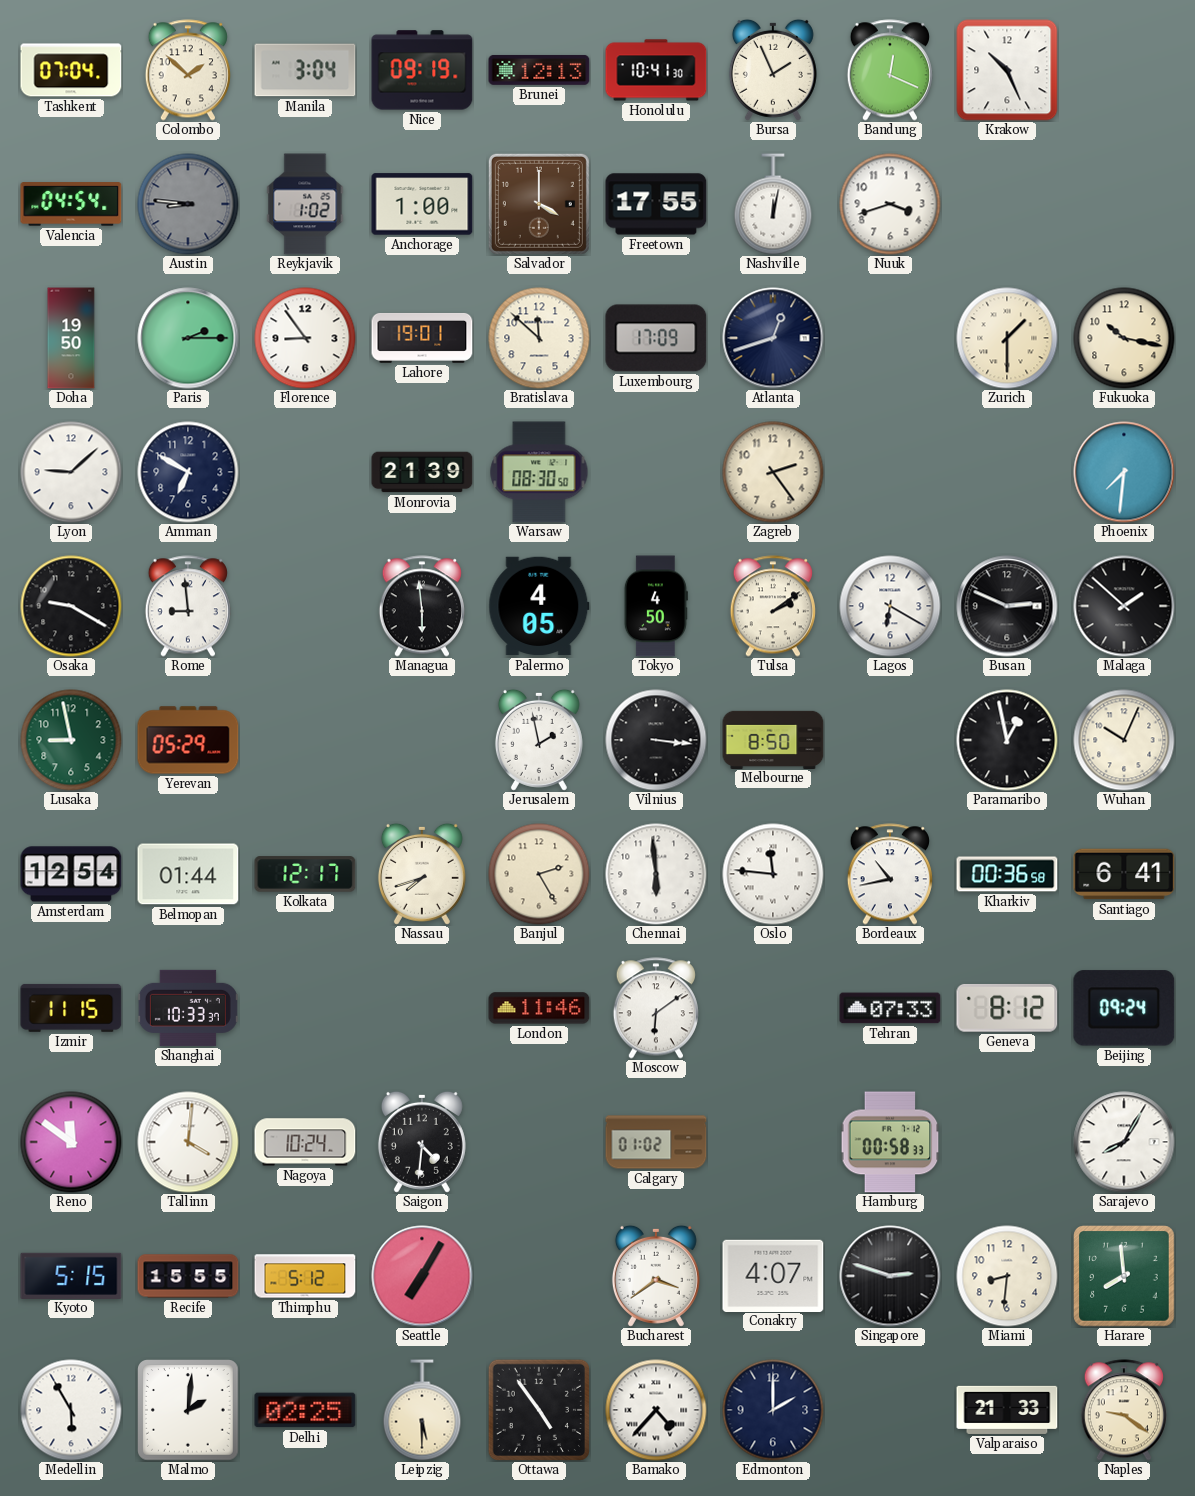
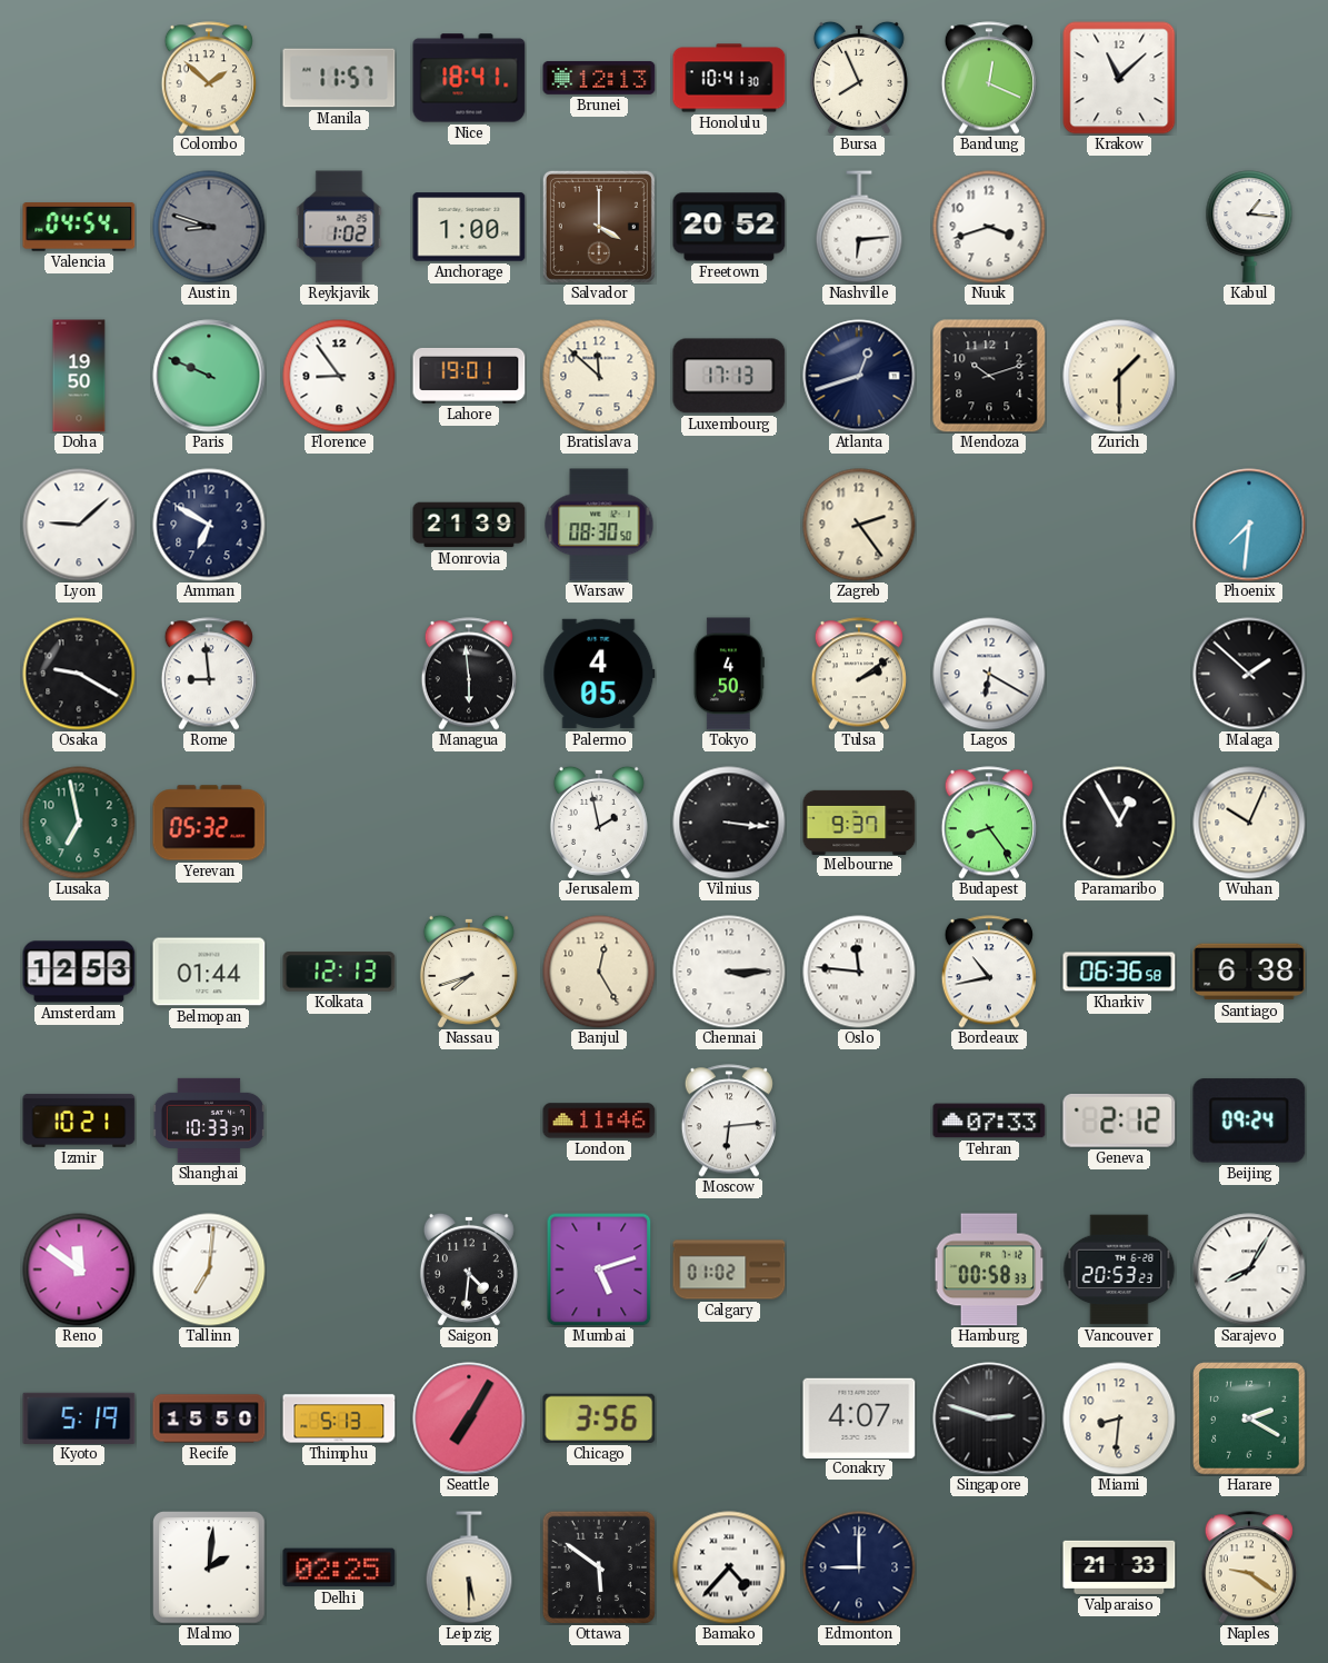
Tashkent: 07:04 -> none (71, 70)
Manila: 3:04 -> 11:57 (339, 78)
Nice: 09:19 -> 18:41 (469, 78)
Bursa: 1:56 -> 7:56 (859, 78)
Krakow: 10:26 -> 11:08 (1119, 78)
Austin: 8:46 -> 8:48 (209, 227)
Freetown: 17:55 -> 20:52 (729, 227)
Nashville: 12:02 -> 6:14 (859, 227)
Kabul: none -> 1:16 (1249, 227)
Paris: 2:15 -> 9:49 (209, 376)
Luxembourg: 17:09 -> 17:13 (729, 376)
Mendoza: none -> 10:12 (989, 376)
Fukuoka: 10:17 -> none (1124, 338)
Busan: 2:49 -> none (1007, 606)
Lusaka: 8:58 -> 6:58 (79, 823)
Yerevan: 05:29 -> 05:32 (209, 823)
Melbourne: 8:50 -> 9:37 (859, 821)
Budapest: none -> 8:24 (989, 823)
Paramaribo: 12:58 -> 12:55 (1119, 823)
Amsterdam: 12:54 -> 12:53 (79, 972)
Kolkata: 12:17 -> 12:13 (339, 972)
Banjul: 2:25 -> 12:25 (599, 972)
Chennai: 5:59 -> 3:15 (729, 972)
Kharkiv: 00:36 -> 06:36 (1119, 972)
Santiago: 6:41 -> 6:38 (1249, 972)
Izmir: 11:15 -> 10:21 (79, 1121)
Moscow: 6:09 -> 6:14 (729, 1121)
Geneva: 8:12 -> 2:12 (1119, 1121)
Tallinn: 4:01 -> 7:01 (209, 1269)
Nagoya: 10:24 -> none (305, 1142)
Mumbai: none -> 5:12 (599, 1269)
Vancouver: none -> 20:53 (1119, 1269)
Kyoto: 5:15 -> 5:19 (79, 1417)
Recife: 15:55 -> 15:50 (209, 1418)
Thimphu: 5:12 -> 5:13 (339, 1418)
Chicago: none -> 3:56 (599, 1418)
Bucharest: 3:39 -> none (656, 1276)
Harare: 7:59 -> 2:20 (1249, 1418)
Medellin: 5:55 -> none (71, 1410)
Ottawa: 4:54 -> 5:51 (598, 1566)
Edmonton: 2:00 -> 9:00 (859, 1567)
